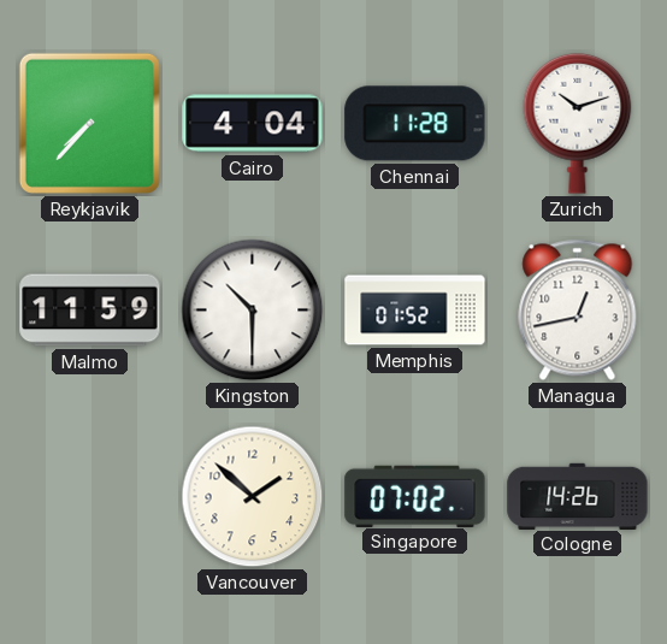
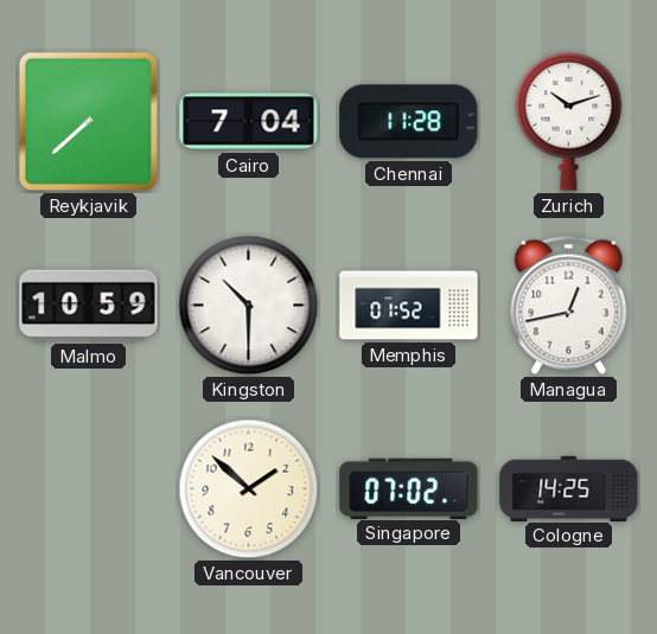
Reykjavik: 7:37 -> 7:38 (88, 121)
Cairo: 4:04 -> 7:04 (249, 122)
Malmo: 11:59 -> 10:59 (89, 306)
Cologne: 14:26 -> 14:25 (569, 488)
